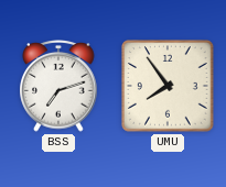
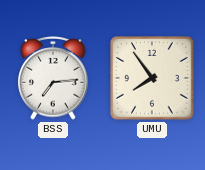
BSS: 7:12 -> 7:14 (53, 79)
